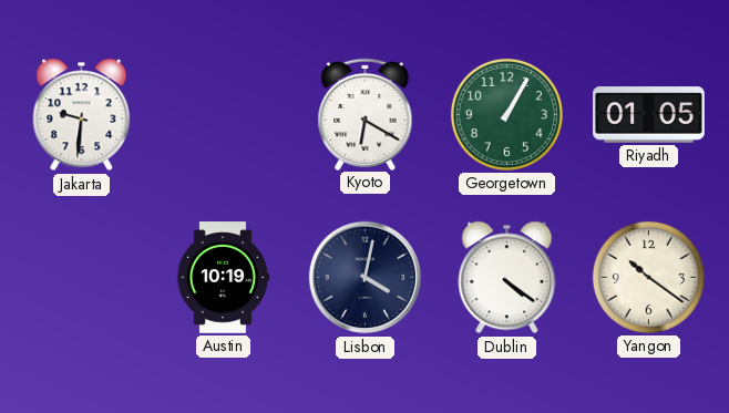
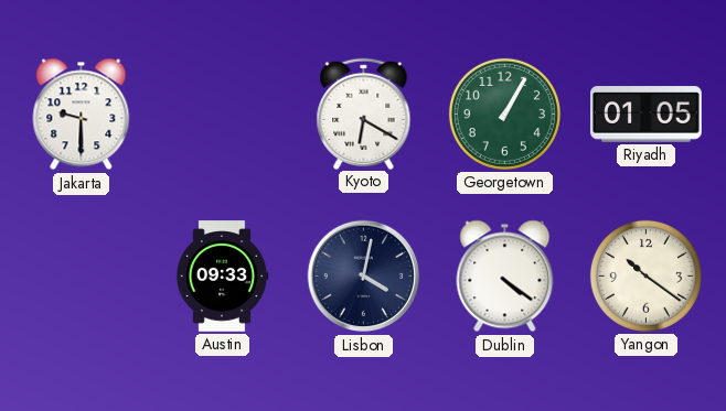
Jakarta: 9:31 -> 9:30 (82, 115)
Austin: 10:19 -> 09:33 (222, 277)
